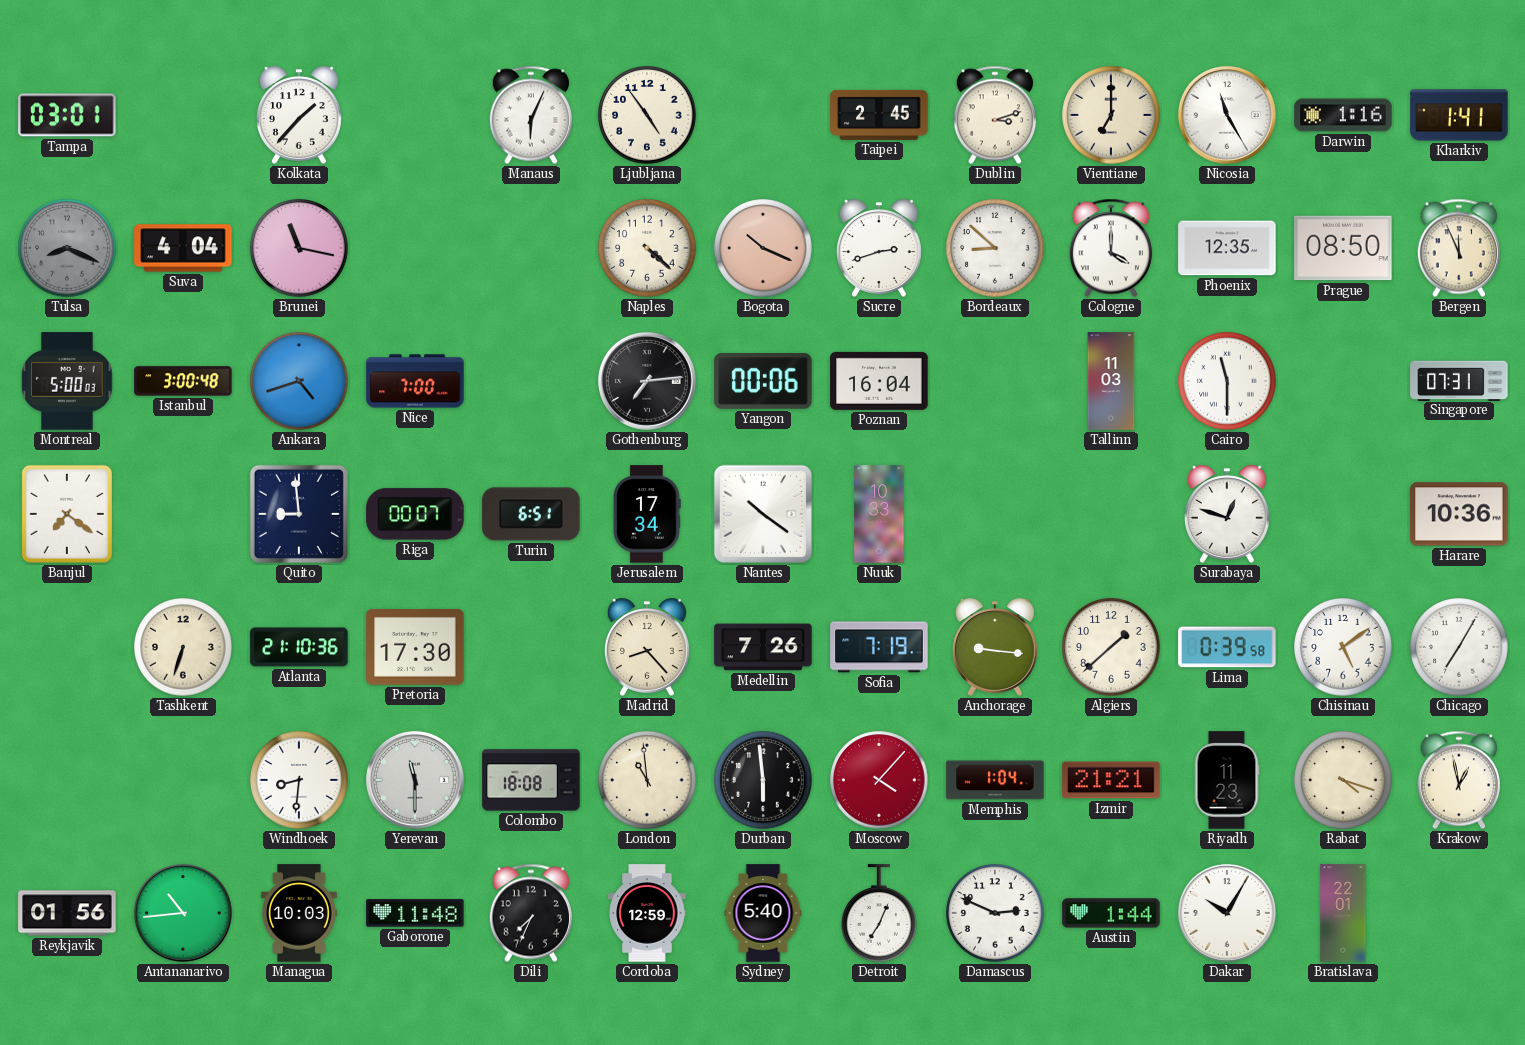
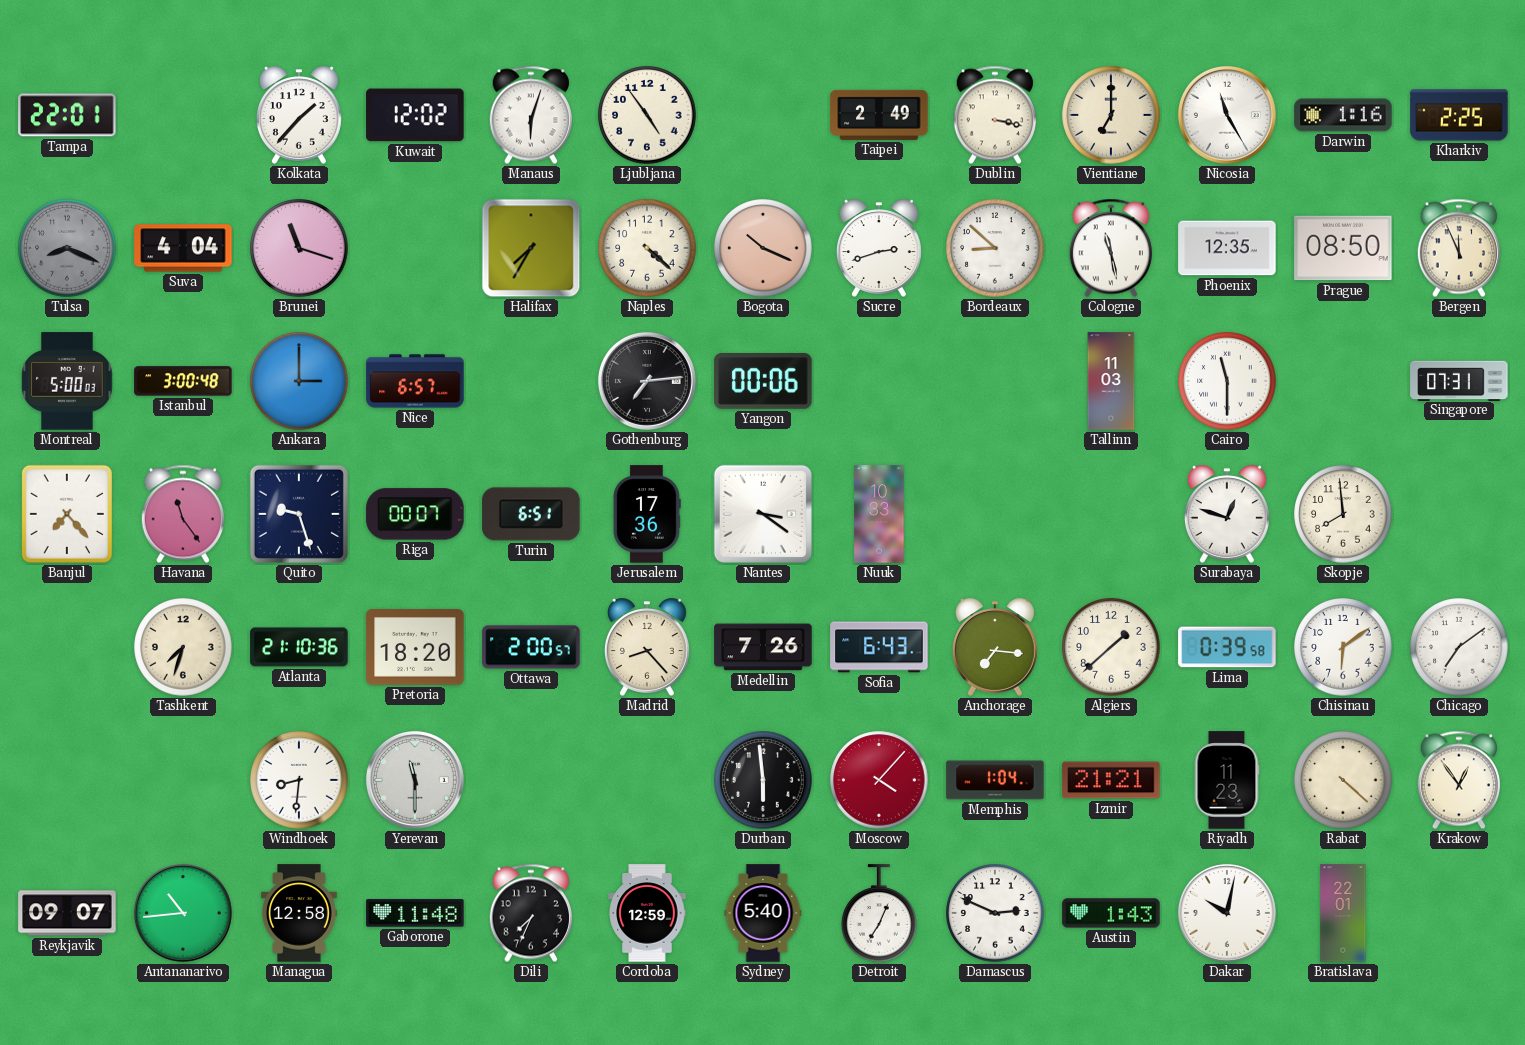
Tampa: 03:01 -> 22:01 (67, 115)
Kuwait: none -> 12:02 (415, 115)
Manaus: 6:04 -> 6:03 (531, 115)
Taipei: 2:45 -> 2:49 (879, 115)
Dublin: 3:12 -> 3:17 (995, 115)
Kharkiv: 1:41 -> 2:25 (1459, 115)
Brunei: 11:17 -> 11:18 (299, 248)
Halifax: none -> 7:35 (531, 248)
Cologne: 4:00 -> 11:28 (1111, 248)
Ankara: 4:42 -> 3:00 (299, 381)
Nice: 7:00 -> 6:57 (415, 381)
Poznan: 16:04 -> none (879, 381)
Banjul: 7:21 -> 7:23 (67, 514)
Havana: none -> 11:24 (183, 514)
Quito: 8:59 -> 9:27 (299, 514)
Jerusalem: 17:34 -> 17:36 (647, 514)
Nantes: 10:21 -> 3:21 (763, 514)
Skopje: none -> 7:59 (1343, 514)
Harare: 10:36 -> none (1459, 514)
Tashkent: 6:33 -> 7:33 (183, 647)
Pretoria: 17:30 -> 18:20 (415, 647)
Ottawa: none -> 2:00 (531, 647)
Sofia: 7:19 -> 6:43 (879, 647)
Anchorage: 9:16 -> 7:16 (995, 647)
Chisinau: 5:09 -> 6:09 (1343, 647)
Chicago: 7:05 -> 7:09 (1459, 647)
Colombo: 18:08 -> none (531, 780)
London: 10:59 -> none (647, 780)
Rabat: 4:18 -> 4:22 (1343, 780)
Krakow: 12:58 -> 12:54 (1459, 780)
Reykjavik: 01:56 -> 09:07 (67, 913)
Managua: 10:03 -> 12:58 (299, 913)
Austin: 1:44 -> 1:43 (1111, 913)
Dakar: 10:05 -> 10:02 (1227, 913)
